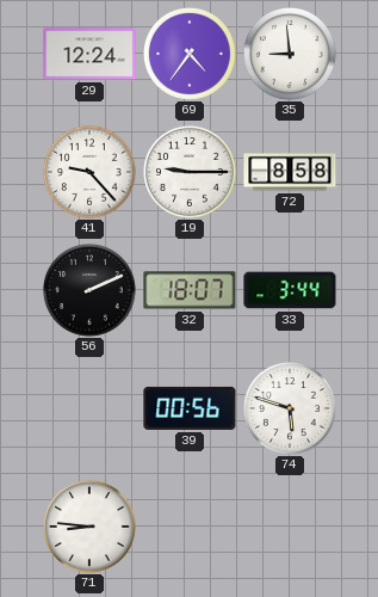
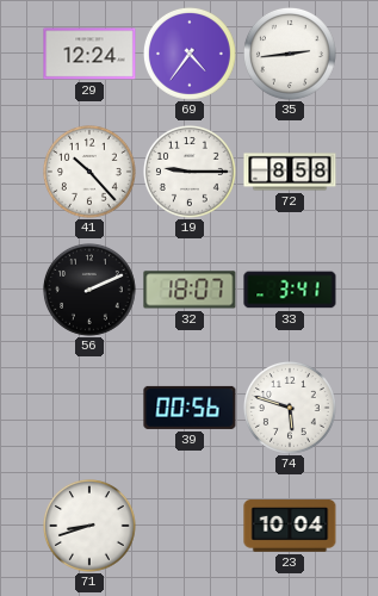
35: 8:59 -> 2:44 (291, 55)
41: 9:23 -> 10:23 (91, 173)
33: 3:44 -> 3:41 (290, 290)
71: 8:46 -> 8:42 (91, 527)
23: none -> 10:04 (290, 526)
